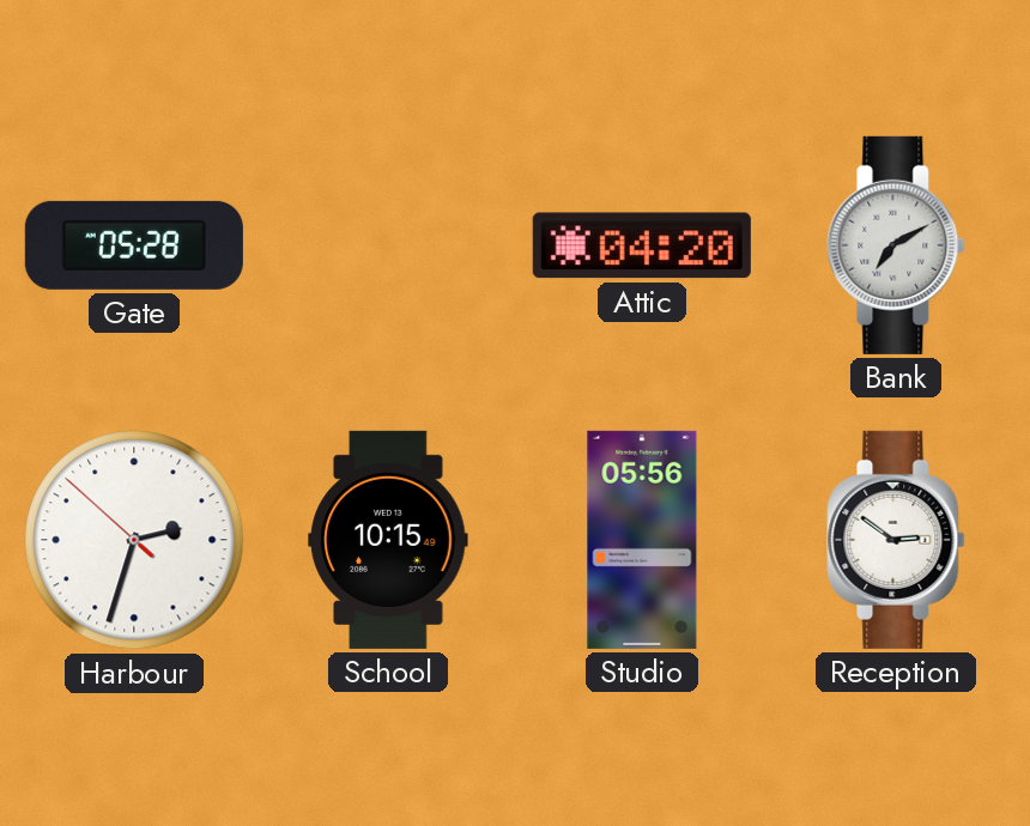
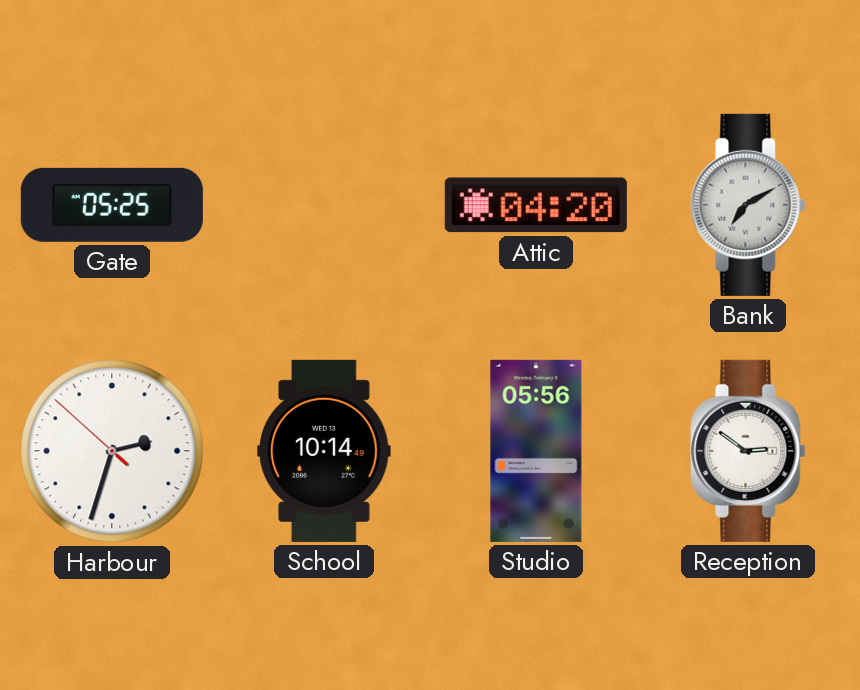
Gate: 05:28 -> 05:25 (112, 205)
School: 10:15 -> 10:14 (324, 451)
